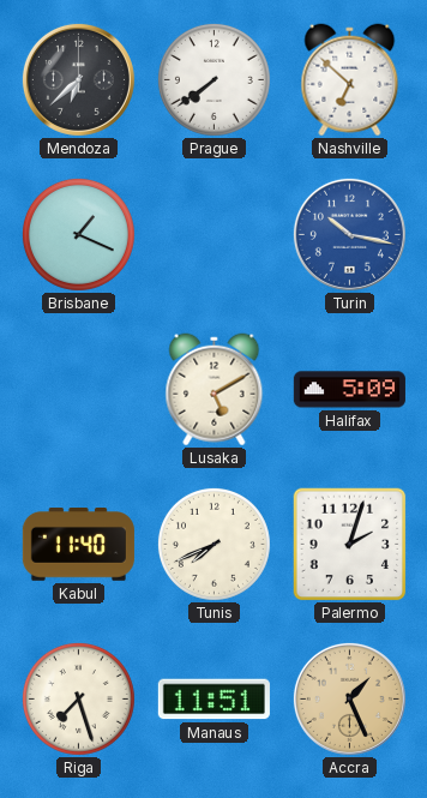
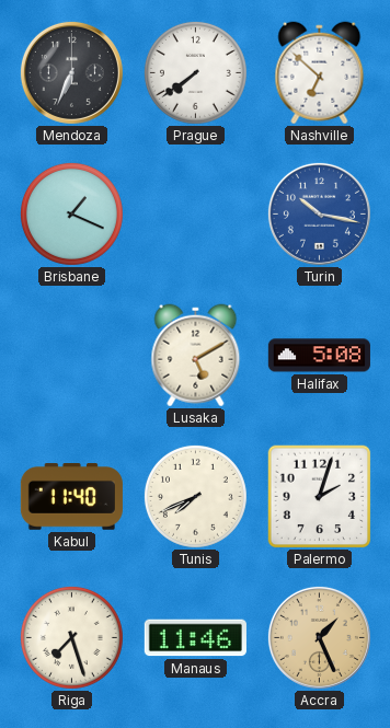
Mendoza: 6:38 -> 6:34 (71, 72)
Halifax: 5:09 -> 5:08 (319, 356)
Manaus: 11:51 -> 11:46 (195, 638)
